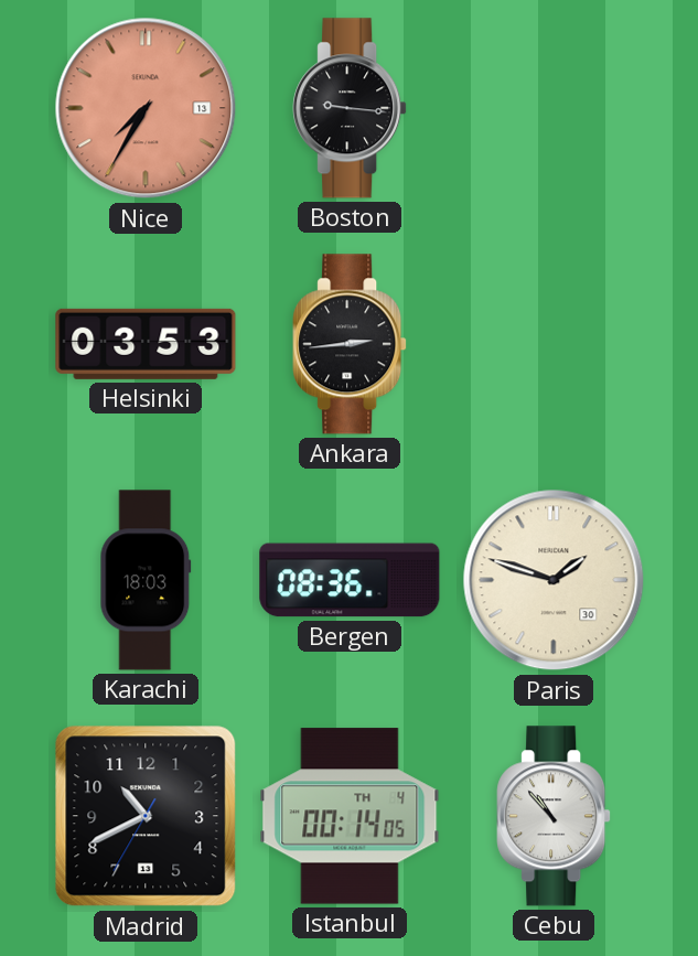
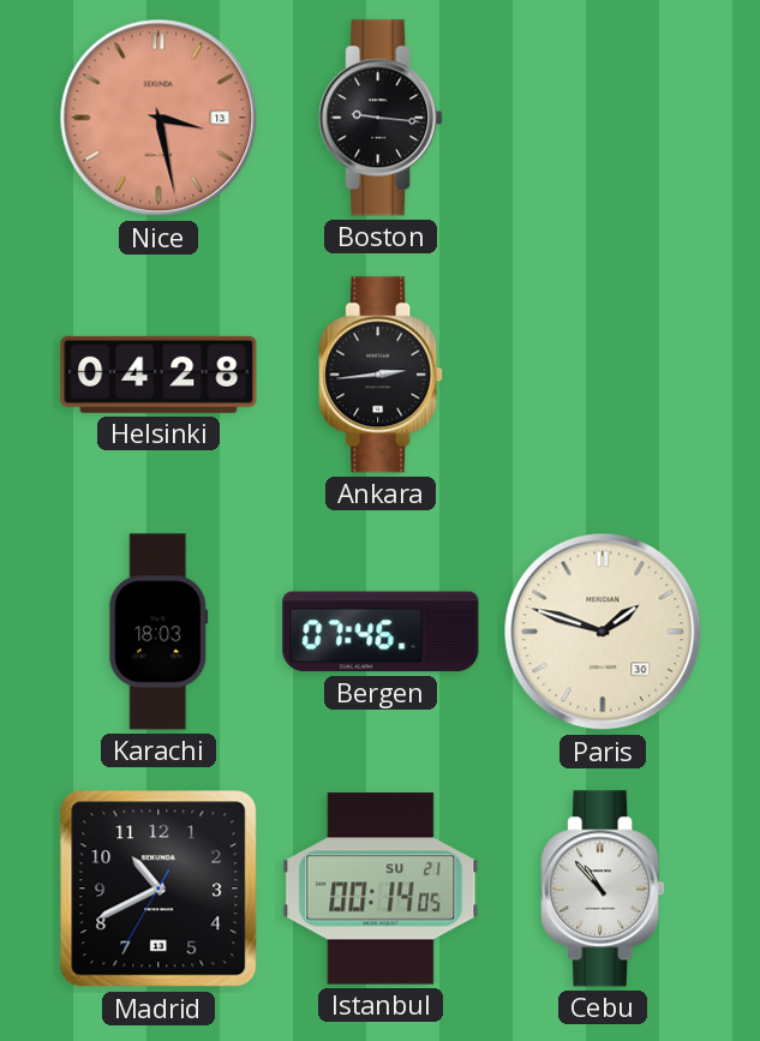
Nice: 7:35 -> 3:28 (158, 118)
Helsinki: 03:53 -> 04:28 (158, 375)
Bergen: 08:36 -> 07:46 (381, 632)
Istanbul date: TH 4 -> SU 21 (381, 889)
